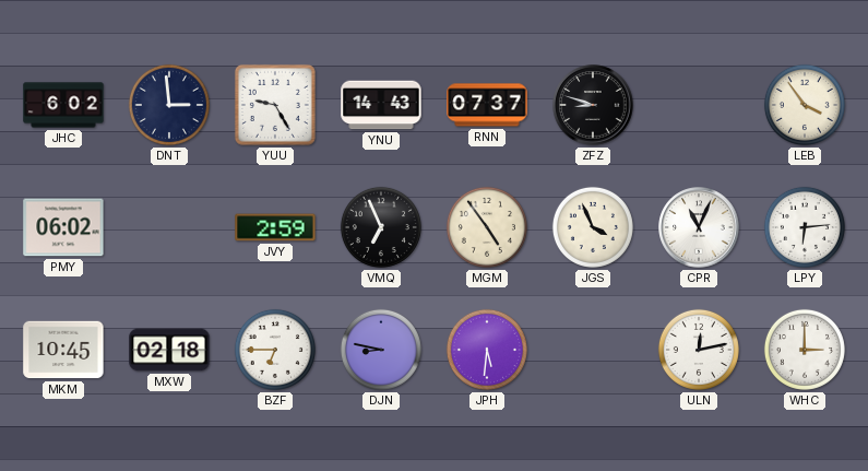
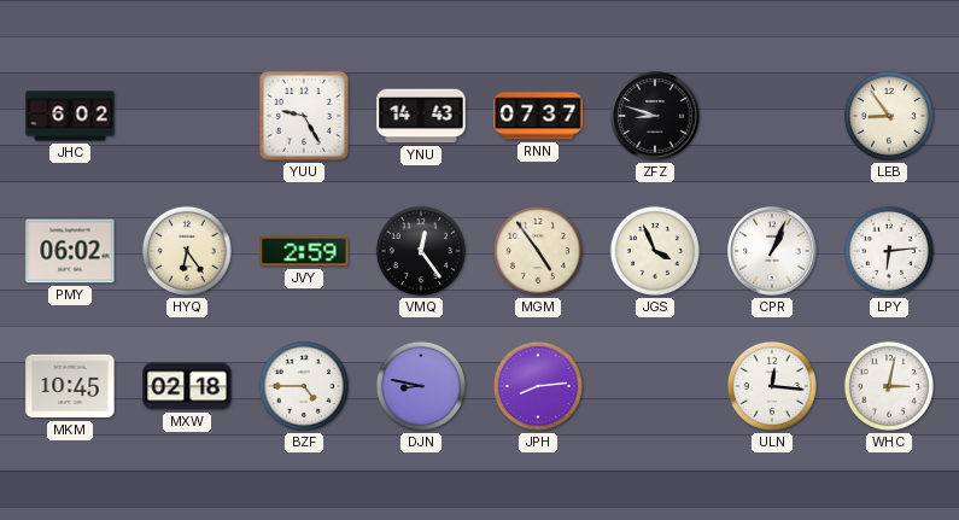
DNT: 2:59 -> none (169, 105)
LEB: 3:54 -> 8:54 (889, 116)
HYQ: none -> 6:24 (187, 251)
VMQ: 6:56 -> 12:24 (421, 251)
CPR: 11:04 -> 1:04 (772, 251)
BZF: 6:45 -> 4:45 (304, 386)
JPH: 5:31 -> 8:14 (538, 386)
ULN: 12:13 -> 12:16 (772, 386)
WHC: 3:00 -> 3:02 (889, 386)
